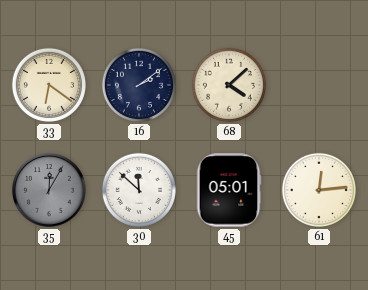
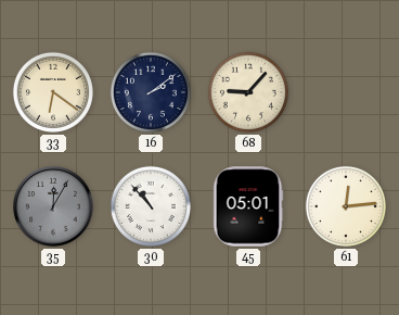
68: 4:08 -> 9:07 (248, 92)
30: 11:52 -> 10:53 (151, 206)
